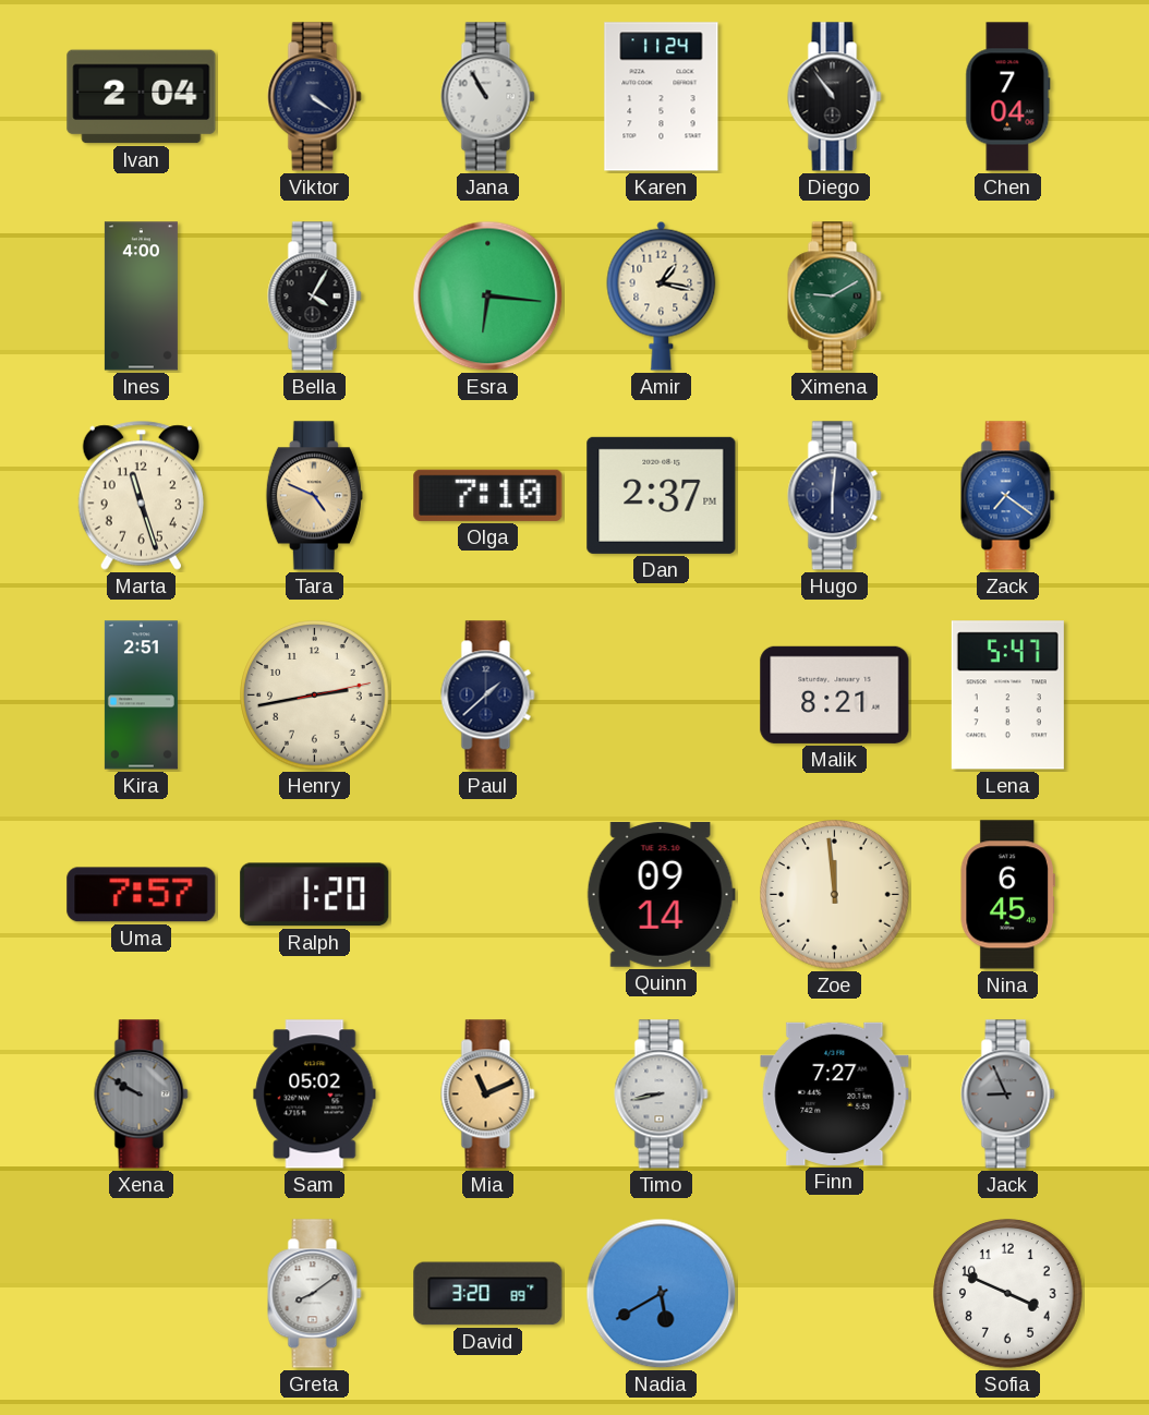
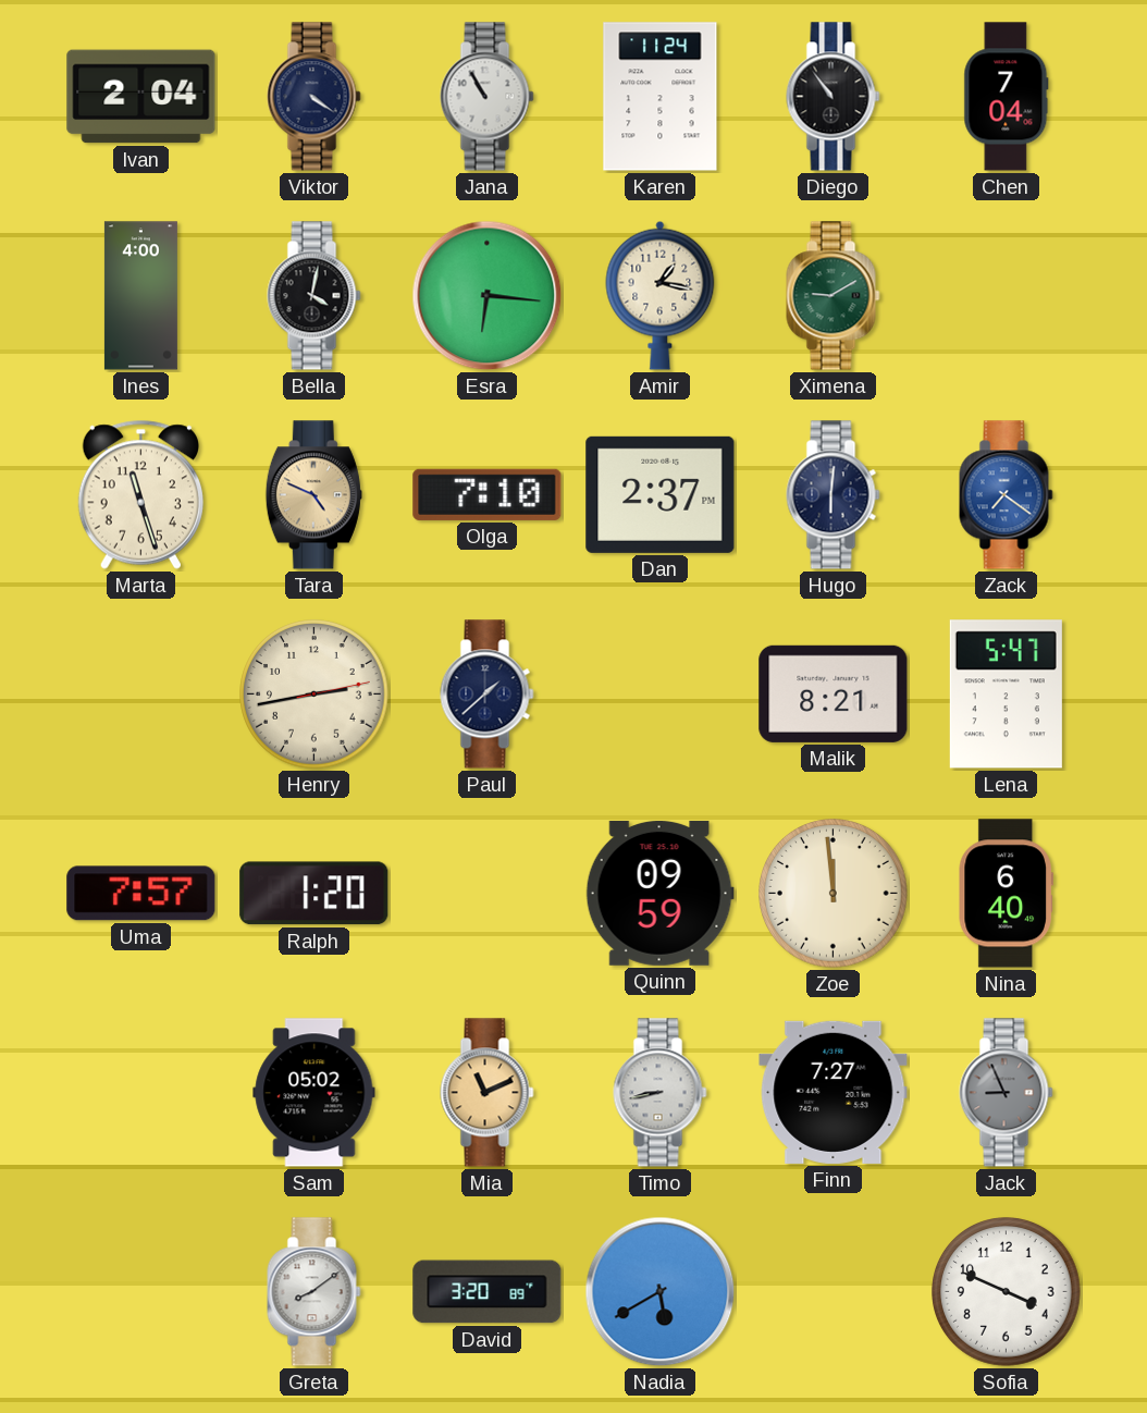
Bella: 4:05 -> 4:02 (314, 296)
Kira: 2:51 -> none (141, 696)
Quinn: 09:14 -> 09:59 (659, 893)
Nina: 6:45 -> 6:40 (1006, 894)
Xena: 9:50 -> none (142, 1094)
